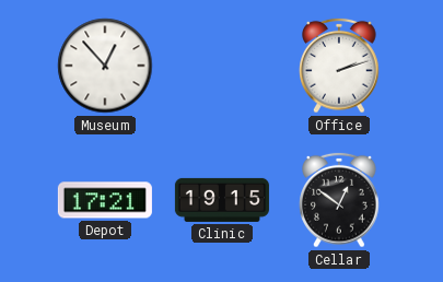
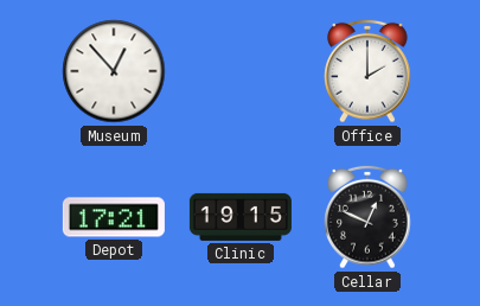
Office: 2:12 -> 2:00 (367, 71)
Cellar: 12:51 -> 12:49 (367, 217)
